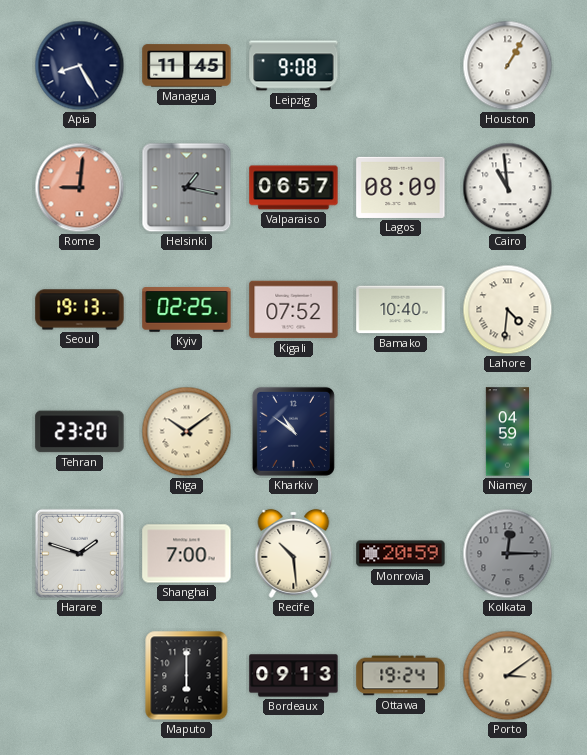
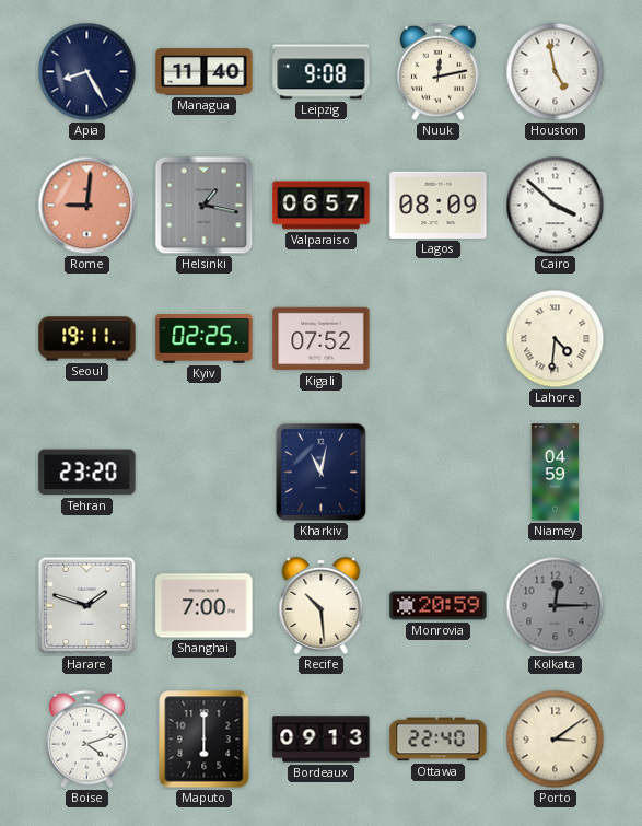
Managua: 11:45 -> 11:40 (205, 72)
Nuuk: none -> 12:13 (439, 72)
Houston: 1:05 -> 4:58 (556, 72)
Cairo: 10:59 -> 3:52 (556, 206)
Seoul: 19:13 -> 19:11 (87, 339)
Bamako: 10:40 -> none (401, 310)
Riga: 10:09 -> none (187, 432)
Kharkiv: 10:51 -> 11:02 (320, 472)
Boise: none -> 4:12 (87, 740)
Ottawa: 19:24 -> 22:40 (439, 740)
